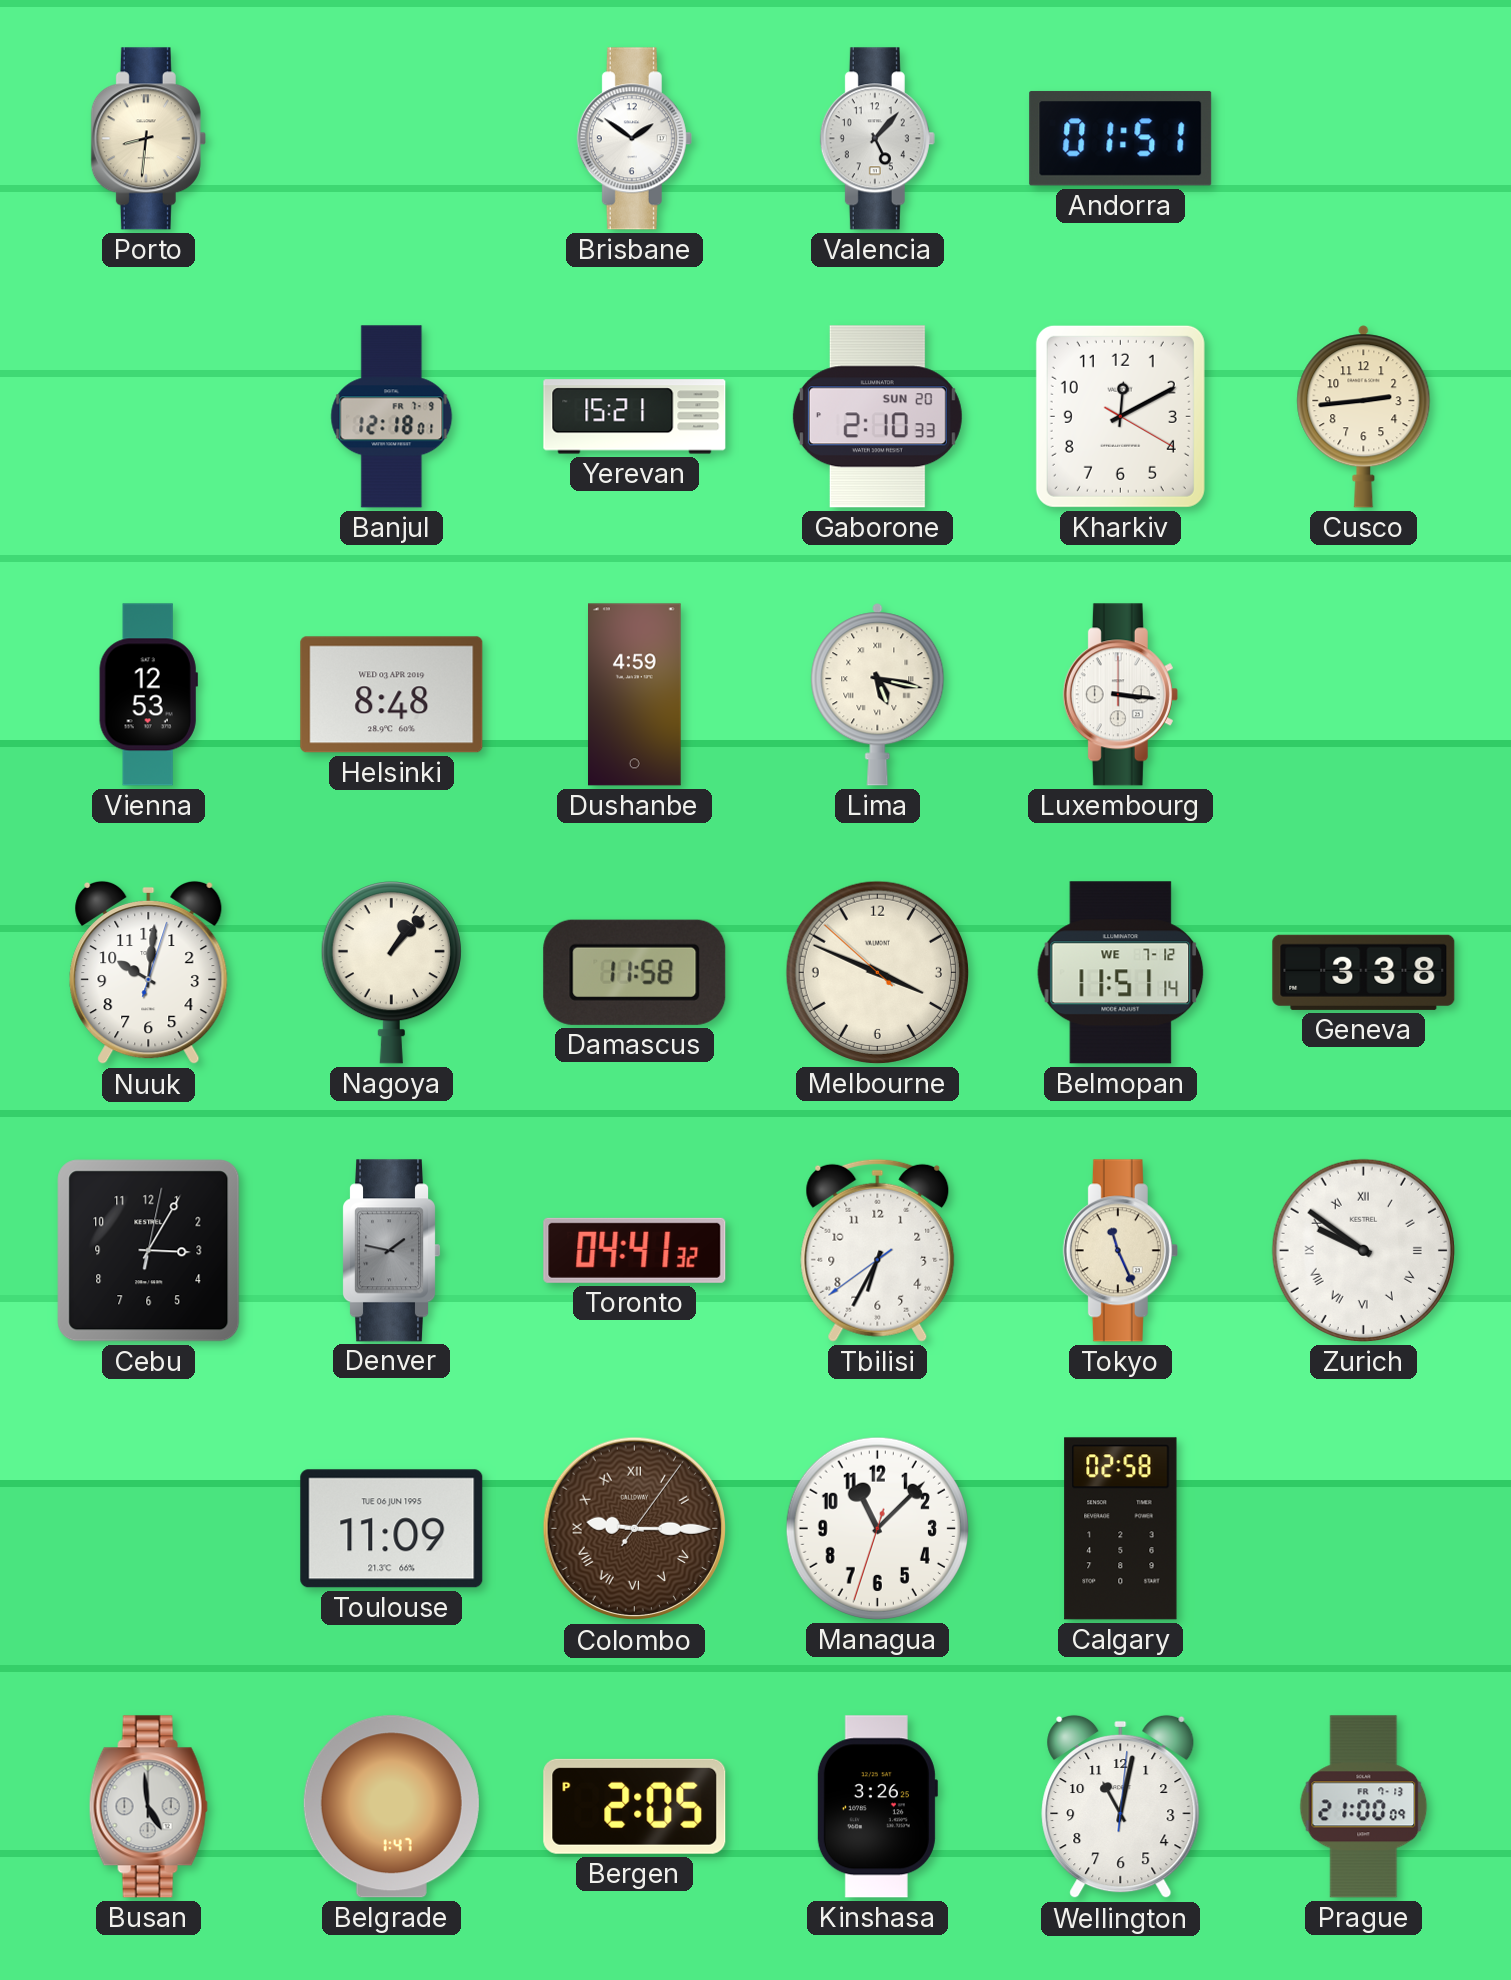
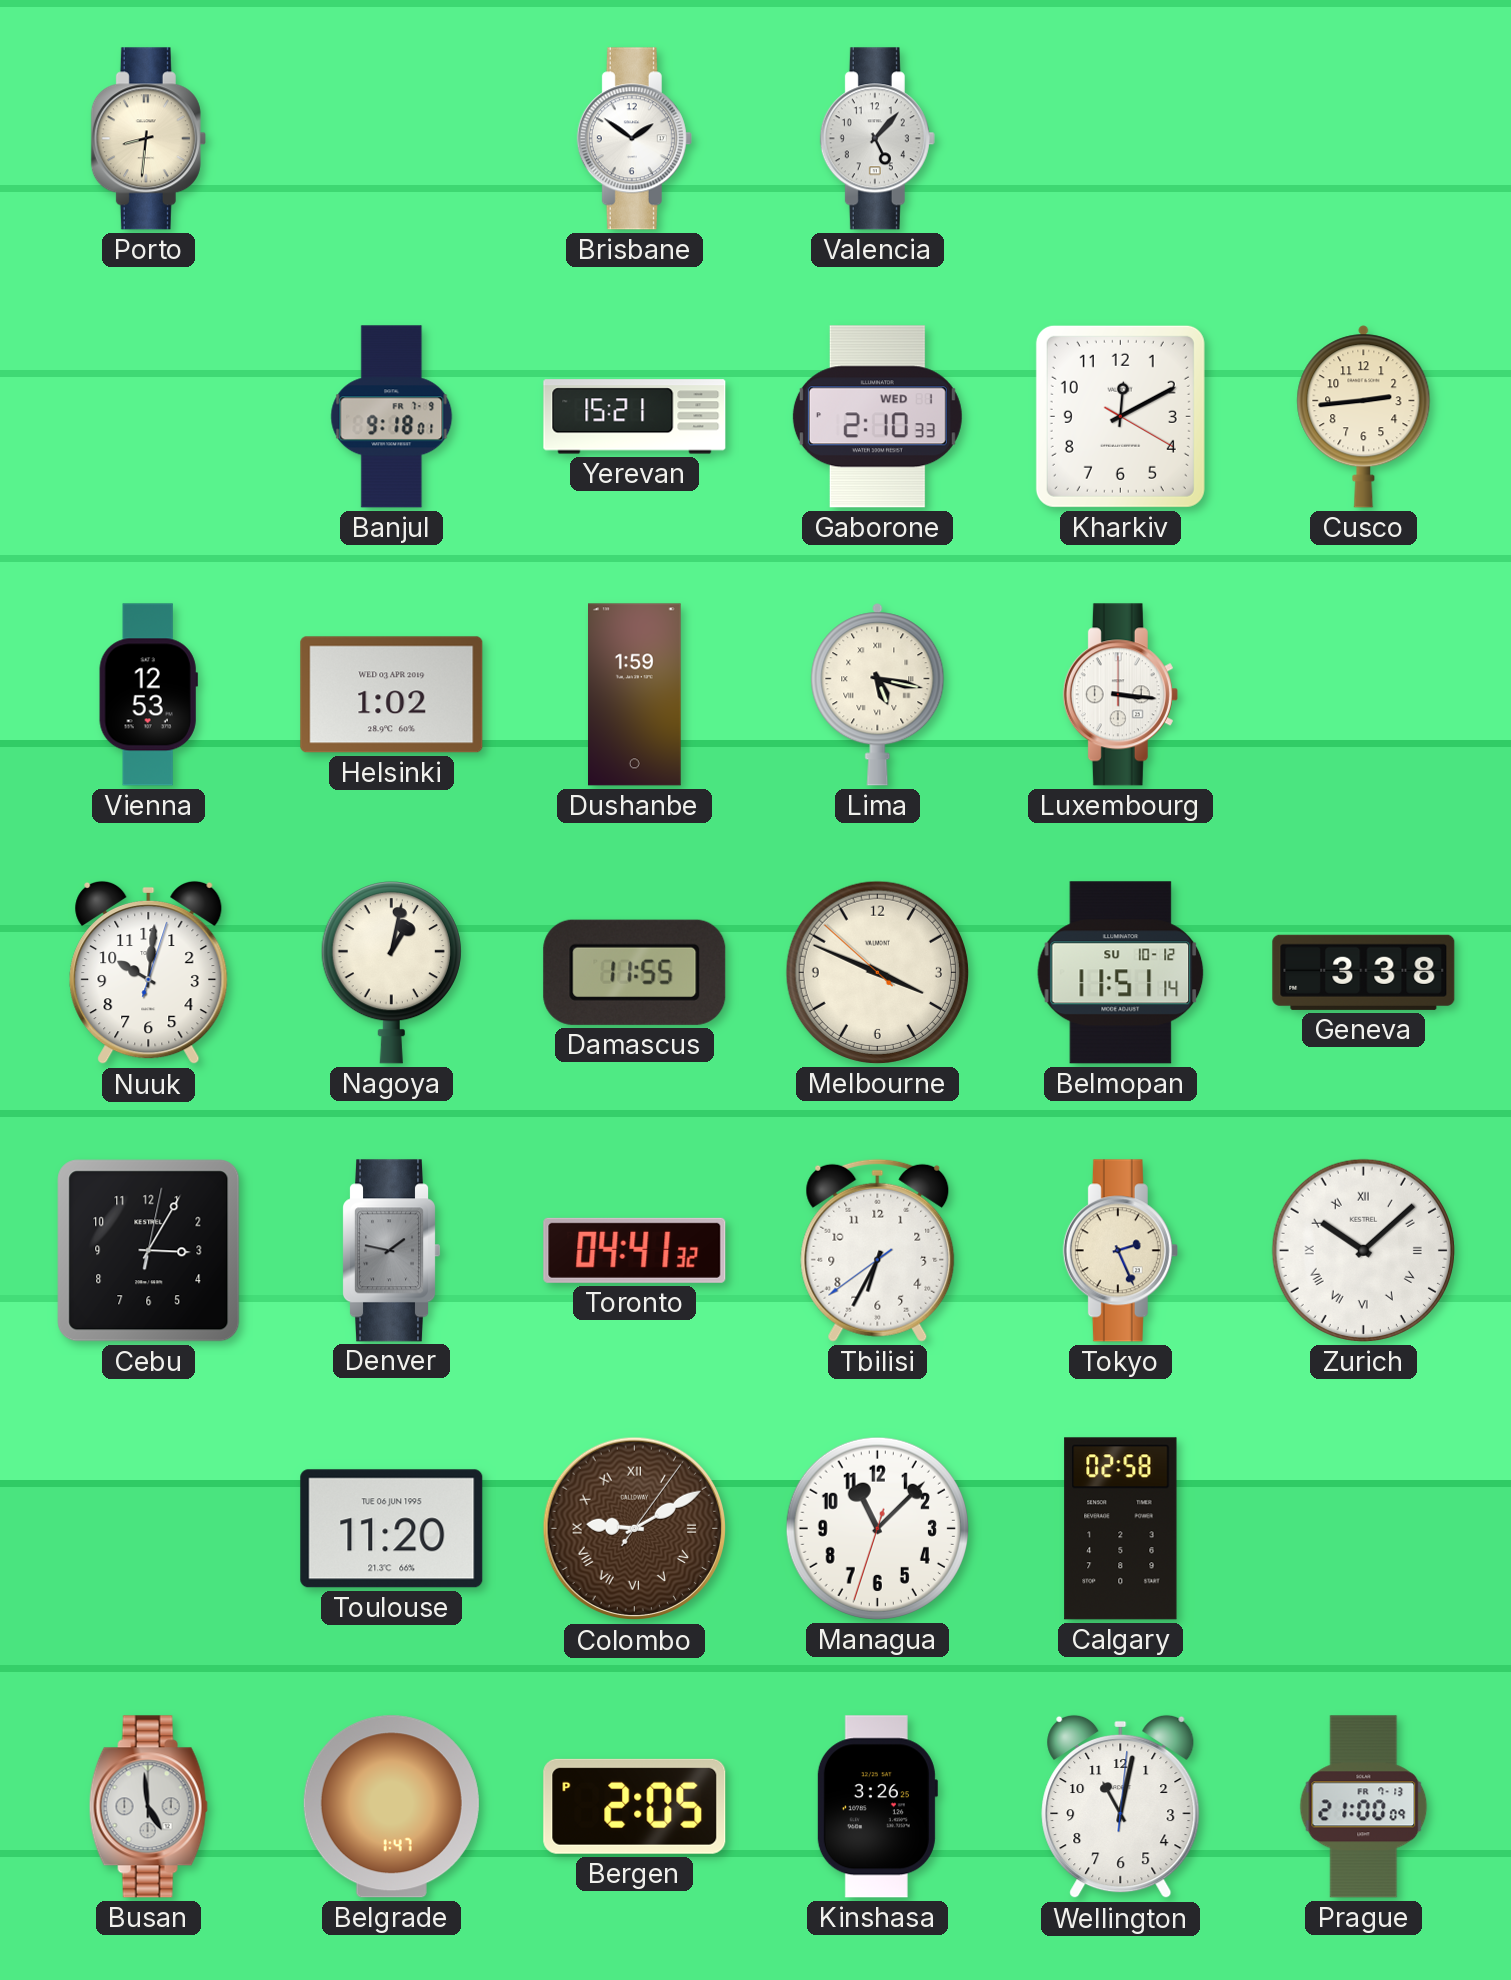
Andorra: 01:51 -> none (1121, 138)
Banjul: 12:18 -> 9:18 (392, 417)
Gaborone date: SUN 20 -> WED 1 (877, 417)
Helsinki: 8:48 -> 1:02 (392, 695)
Dushanbe: 4:59 -> 1:59 (635, 695)
Nagoya: 1:07 -> 1:02 (391, 973)
Damascus: 11:58 -> 11:55 (635, 972)
Belmopan date: WE 7-12 -> SU 10-12 (1121, 973)
Tokyo: 11:26 -> 2:26 (1120, 1251)
Zurich: 9:51 -> 10:08 (1363, 1250)
Toulouse: 11:09 -> 11:20 (392, 1529)
Colombo: 9:15 -> 9:10 (635, 1529)
